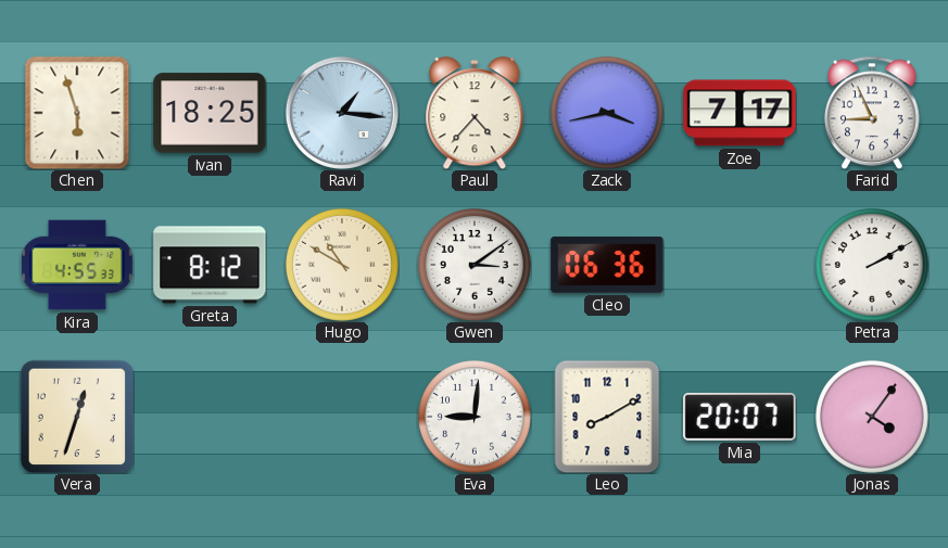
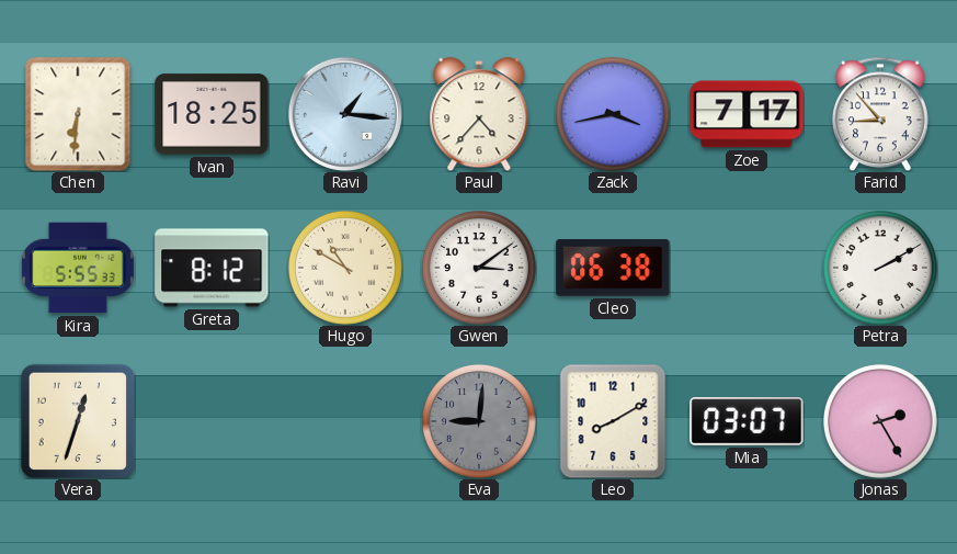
Chen: 5:57 -> 6:31 (78, 114)
Farid: 8:56 -> 8:53 (880, 114)
Kira: 4:55 -> 5:55 (78, 268)
Cleo: 06:36 -> 06:38 (613, 269)
Eva dial: white -> grey (479, 421)
Mia: 20:07 -> 03:07 (747, 421)
Jonas: 4:06 -> 2:25 (880, 421)
